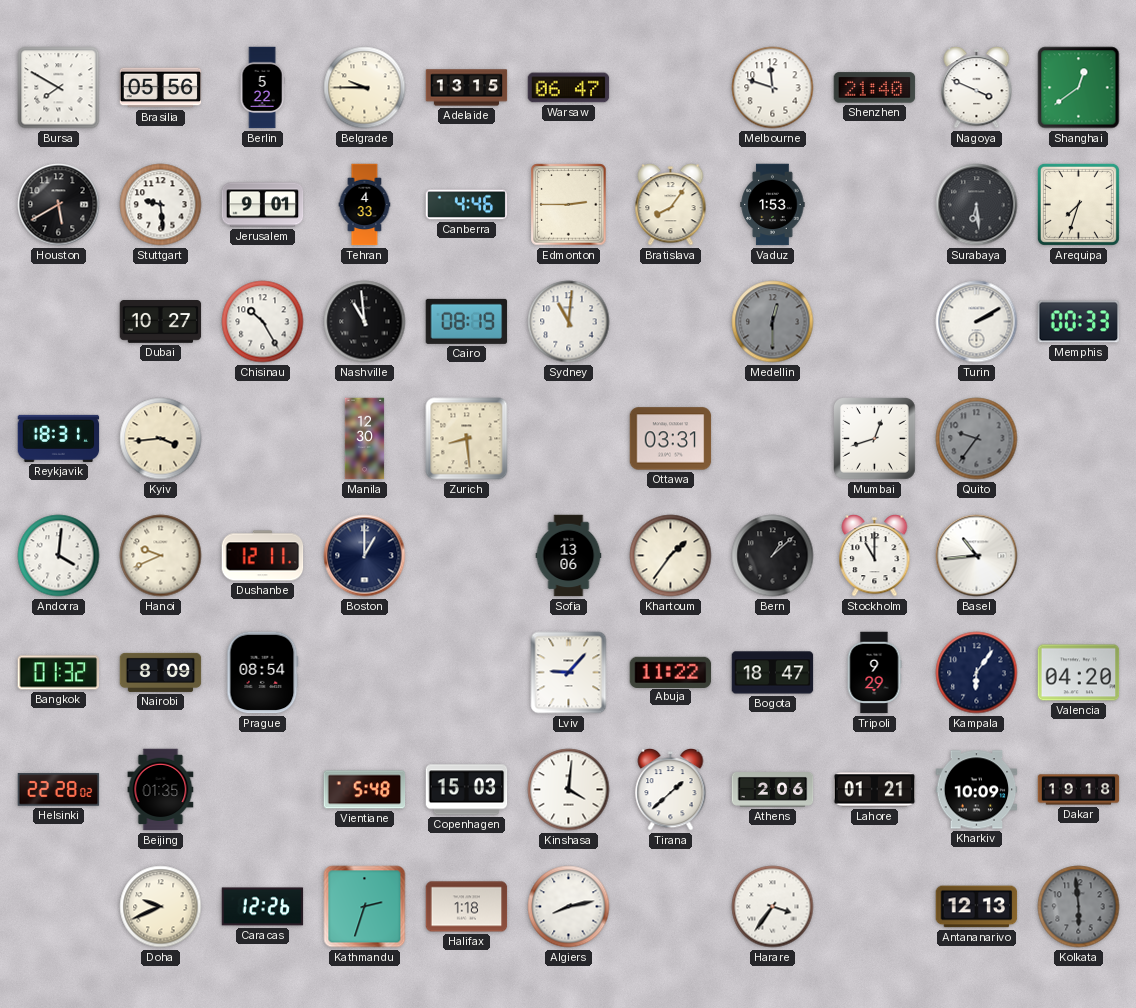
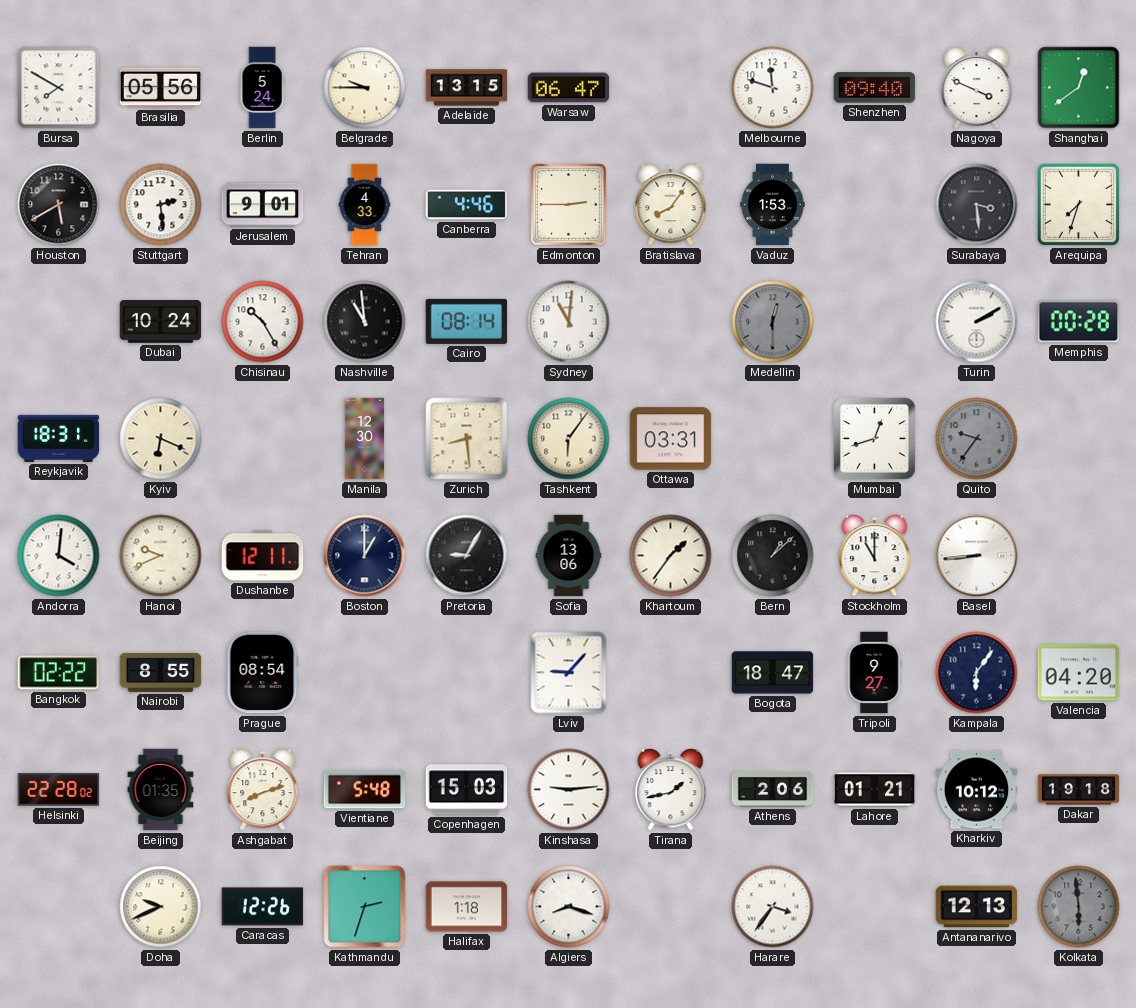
Berlin: 5:22 -> 5:24 (262, 88)
Shenzhen: 21:40 -> 09:40 (875, 88)
Stuttgart: 9:29 -> 2:29 (161, 205)
Surabaya: 6:29 -> 3:29 (977, 205)
Dubai: 10:27 -> 10:24 (161, 322)
Cairo: 08:19 -> 08:14 (467, 321)
Memphis: 00:33 -> 00:28 (1079, 322)
Kyiv: 3:44 -> 6:19 (161, 439)
Tashkent: none -> 6:06 (569, 439)
Pretoria: none -> 9:05 (467, 556)
Basel: 10:44 -> 8:44 (977, 556)
Bangkok: 01:32 -> 02:22 (59, 673)
Nairobi: 8:09 -> 8:55 (161, 672)
Abuja: 11:22 -> none (671, 672)
Tripoli: 9:29 -> 9:27 (874, 673)
Ashgabat: none -> 8:12 (263, 790)
Kinshasa: 4:01 -> 9:14 (569, 790)
Tirana: 1:38 -> 1:43 (671, 790)
Kharkiv: 10:09 -> 10:12 (977, 790)
Algiers: 8:13 -> 8:18 (569, 907)
